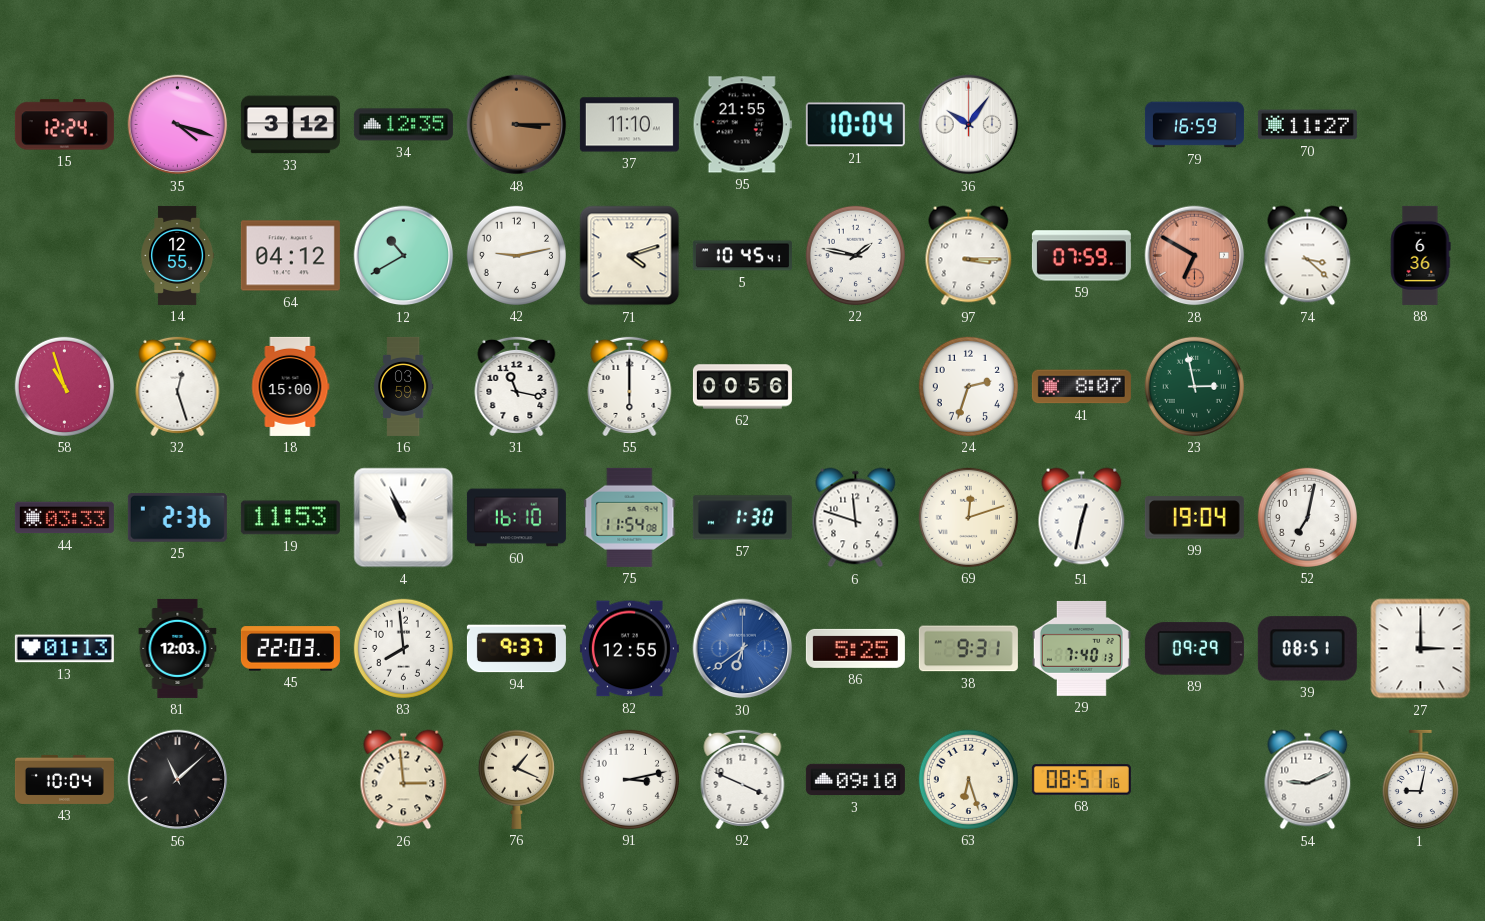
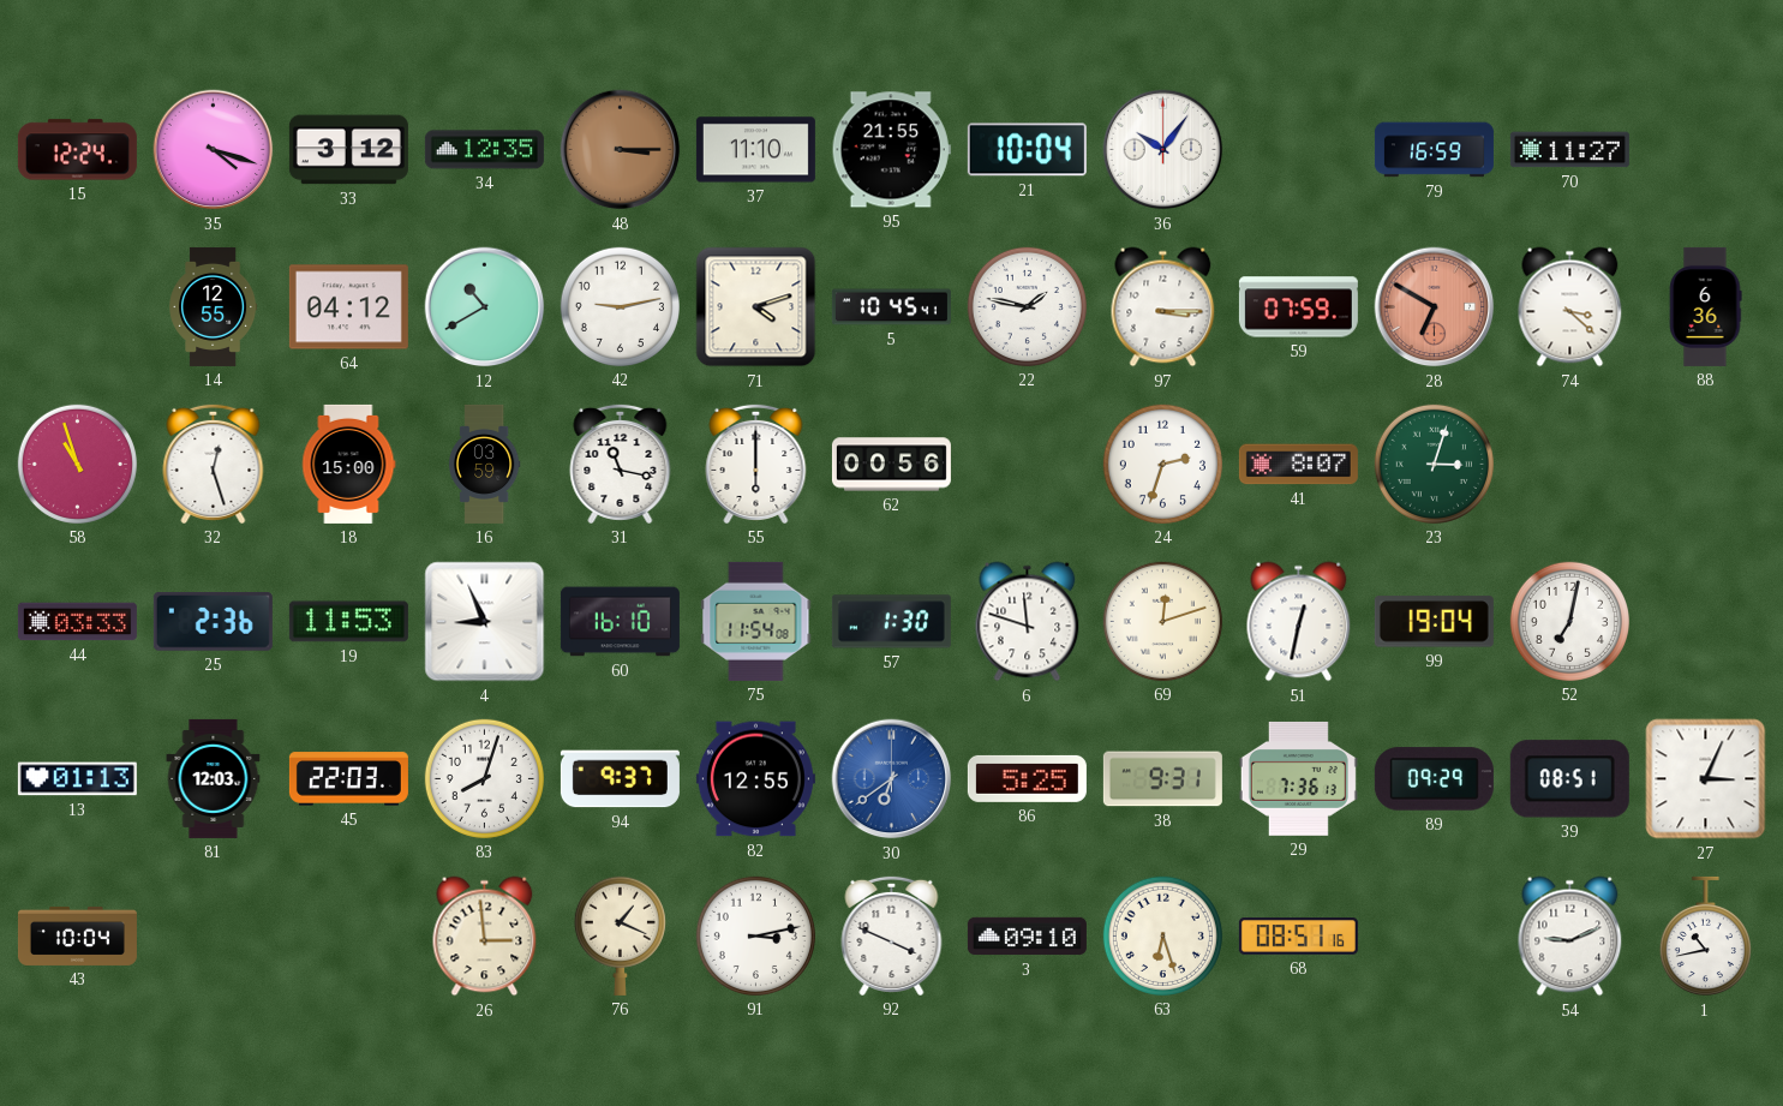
23: 2:58 -> 3:03 (1434, 464)
4: 10:56 -> 8:56 (485, 622)
83: 7:59 -> 8:03 (484, 778)
29: 7:40 -> 7:36 (1298, 778)
27: 3:00 -> 3:04 (1706, 779)
56: 11:08 -> none (178, 780)
1: 9:02 -> 10:43 (1705, 937)
